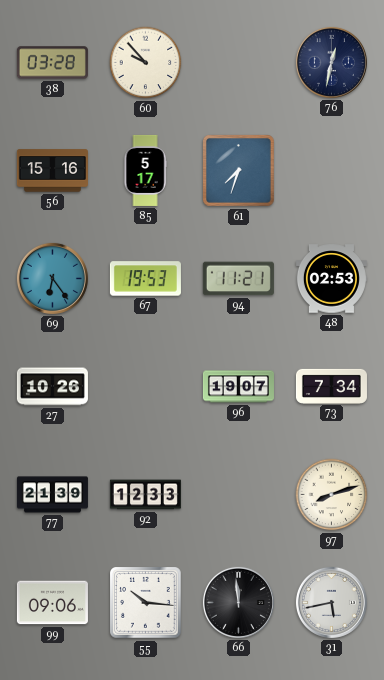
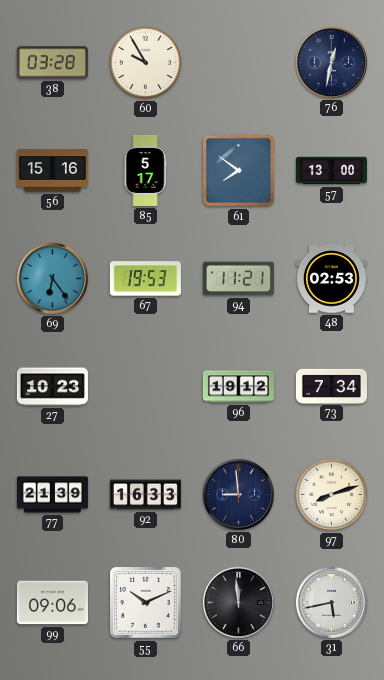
60: 9:53 -> 9:55 (146, 63)
61: 7:33 -> 7:51 (239, 171)
57: none -> 13:00 (331, 171)
27: 10:26 -> 10:23 (52, 387)
96: 19:07 -> 19:12 (238, 387)
92: 12:33 -> 16:33 (145, 495)
80: none -> 8:59 (238, 494)
55: 10:16 -> 10:11 (146, 603)
